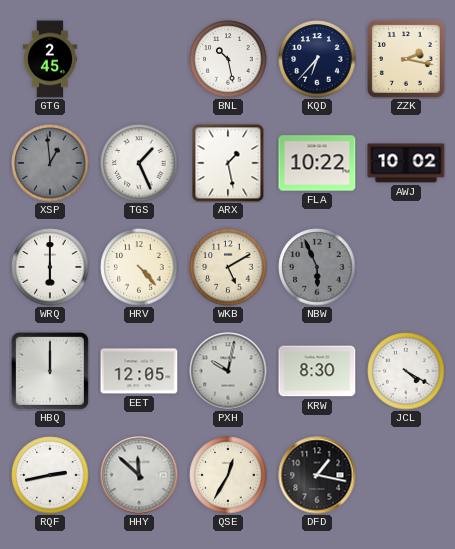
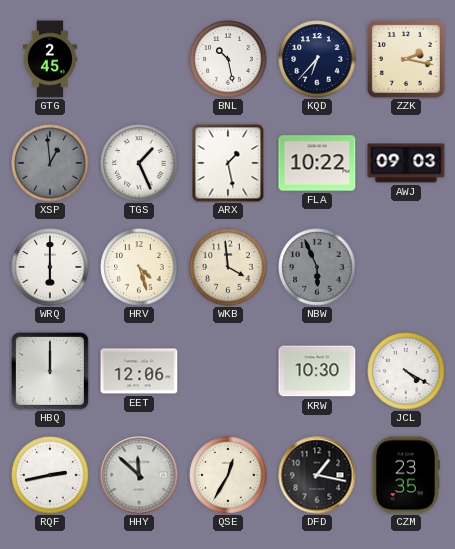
AWJ: 10:02 -> 09:03 (406, 163)
HRV: 4:23 -> 4:27 (139, 267)
WKB: 5:10 -> 3:59 (228, 267)
EET: 12:05 -> 12:06 (139, 371)
PXH: 10:02 -> none (228, 371)
KRW: 8:30 -> 10:30 (317, 371)
CZM: none -> 23:35 (406, 475)
